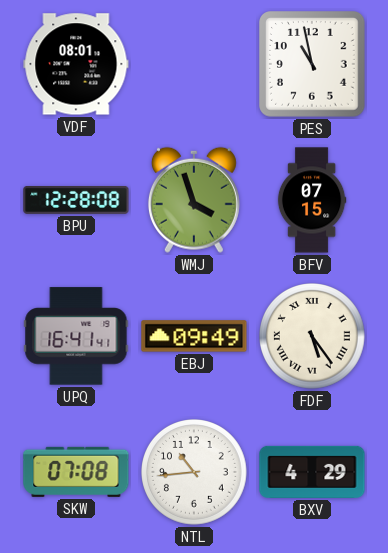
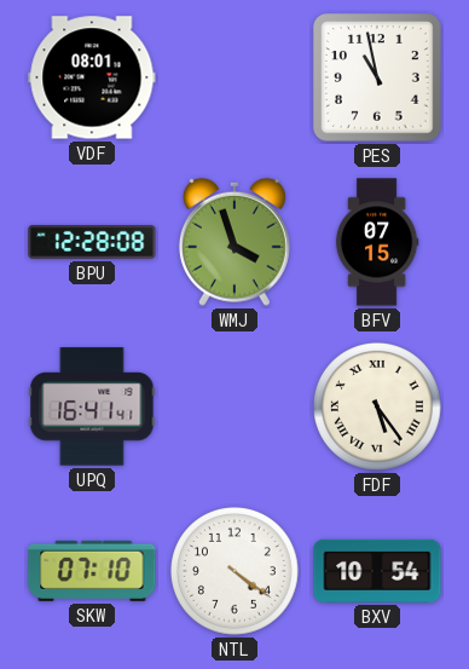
EBJ: 09:49 -> none (194, 336)
SKW: 07:08 -> 07:10 (92, 571)
NTL: 10:44 -> 4:21 (236, 572)
BXV: 4:29 -> 10:54 (377, 571)
